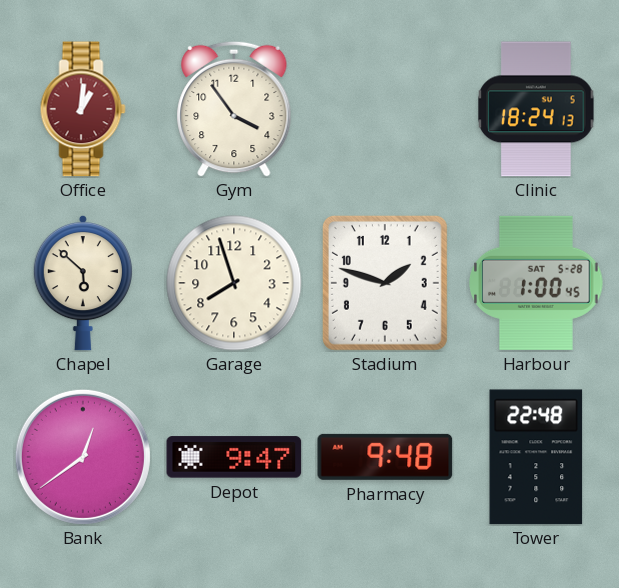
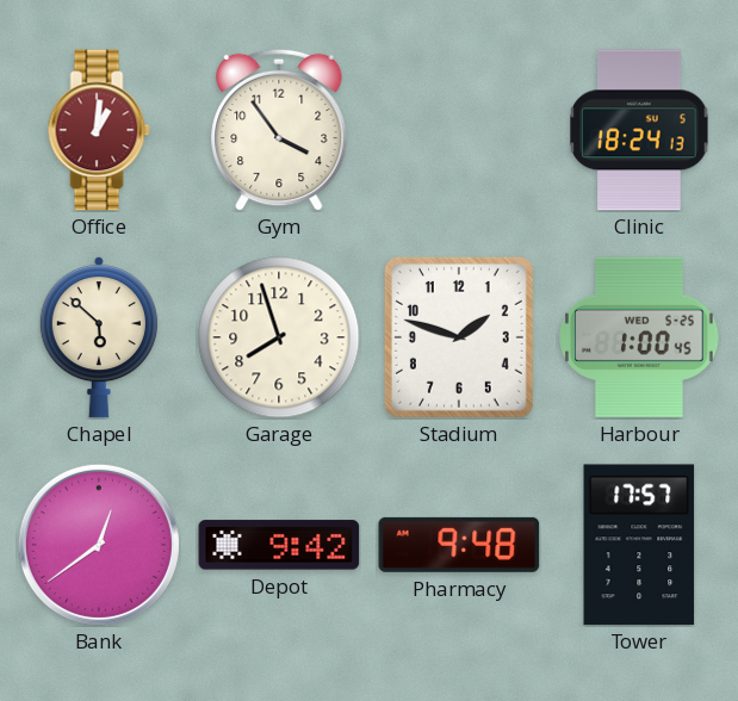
Harbour date: SAT 5-28 -> WED 5-25 (639, 337)
Depot: 9:47 -> 9:42 (279, 545)
Tower: 22:48 -> 17:57 (639, 545)
